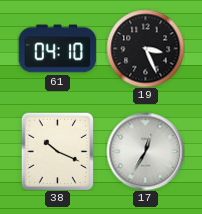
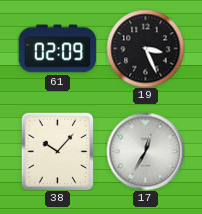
61: 04:10 -> 02:09 (57, 49)
38: 10:19 -> 10:07 (58, 151)
